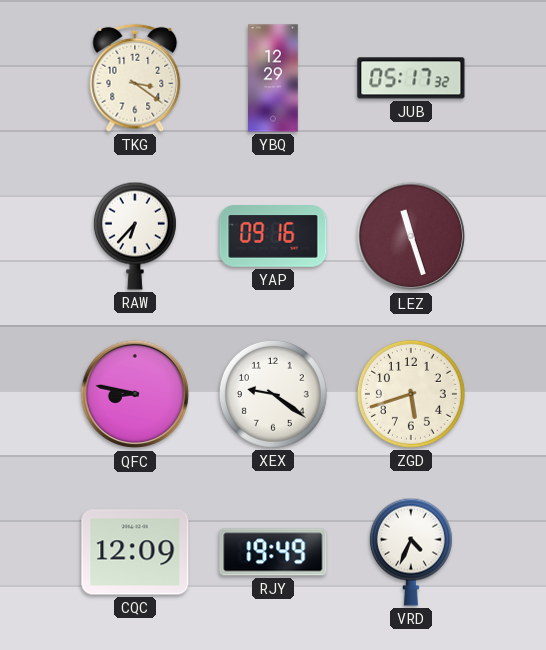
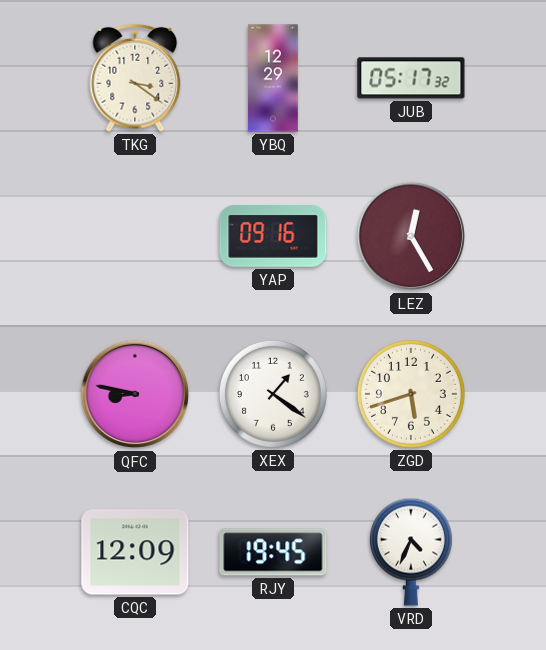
RAW: 6:37 -> none (135, 236)
LEZ: 11:27 -> 12:25 (411, 236)
XEX: 9:21 -> 1:21 (273, 394)
RJY: 19:49 -> 19:45 (273, 552)
